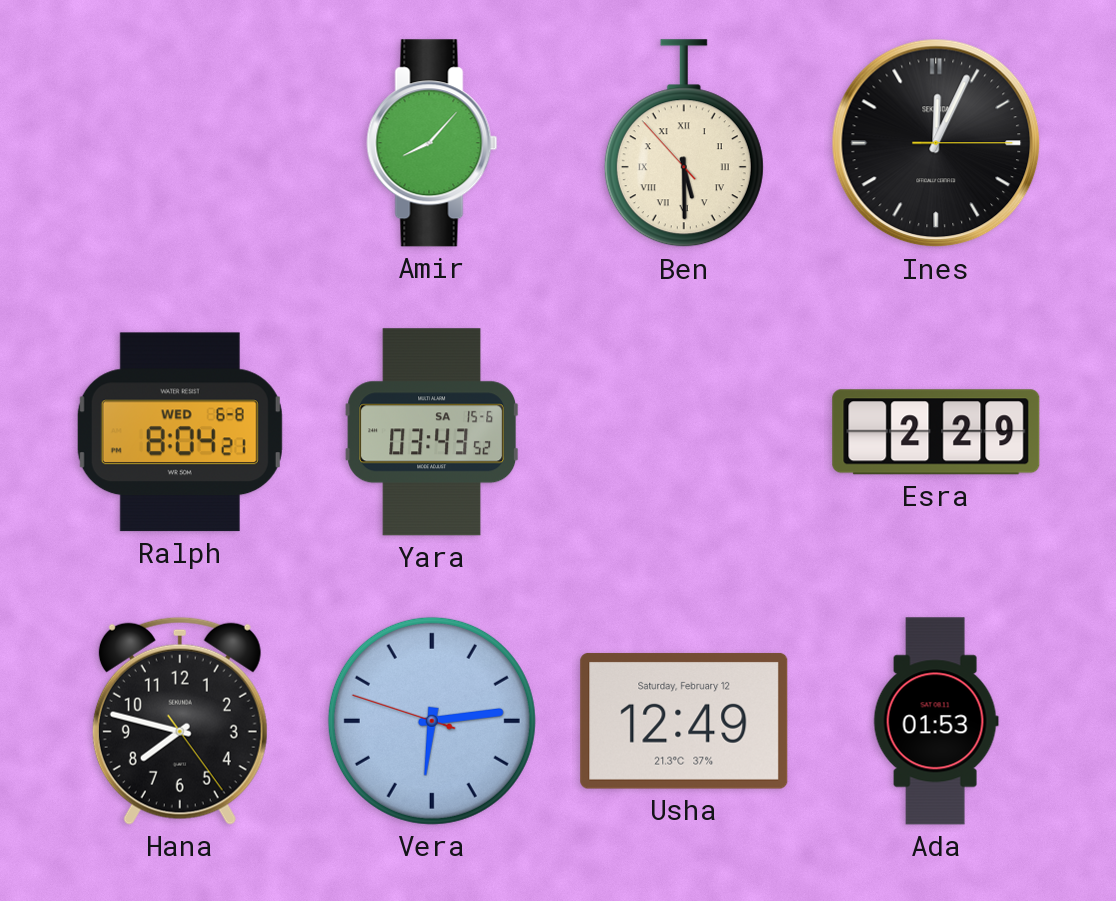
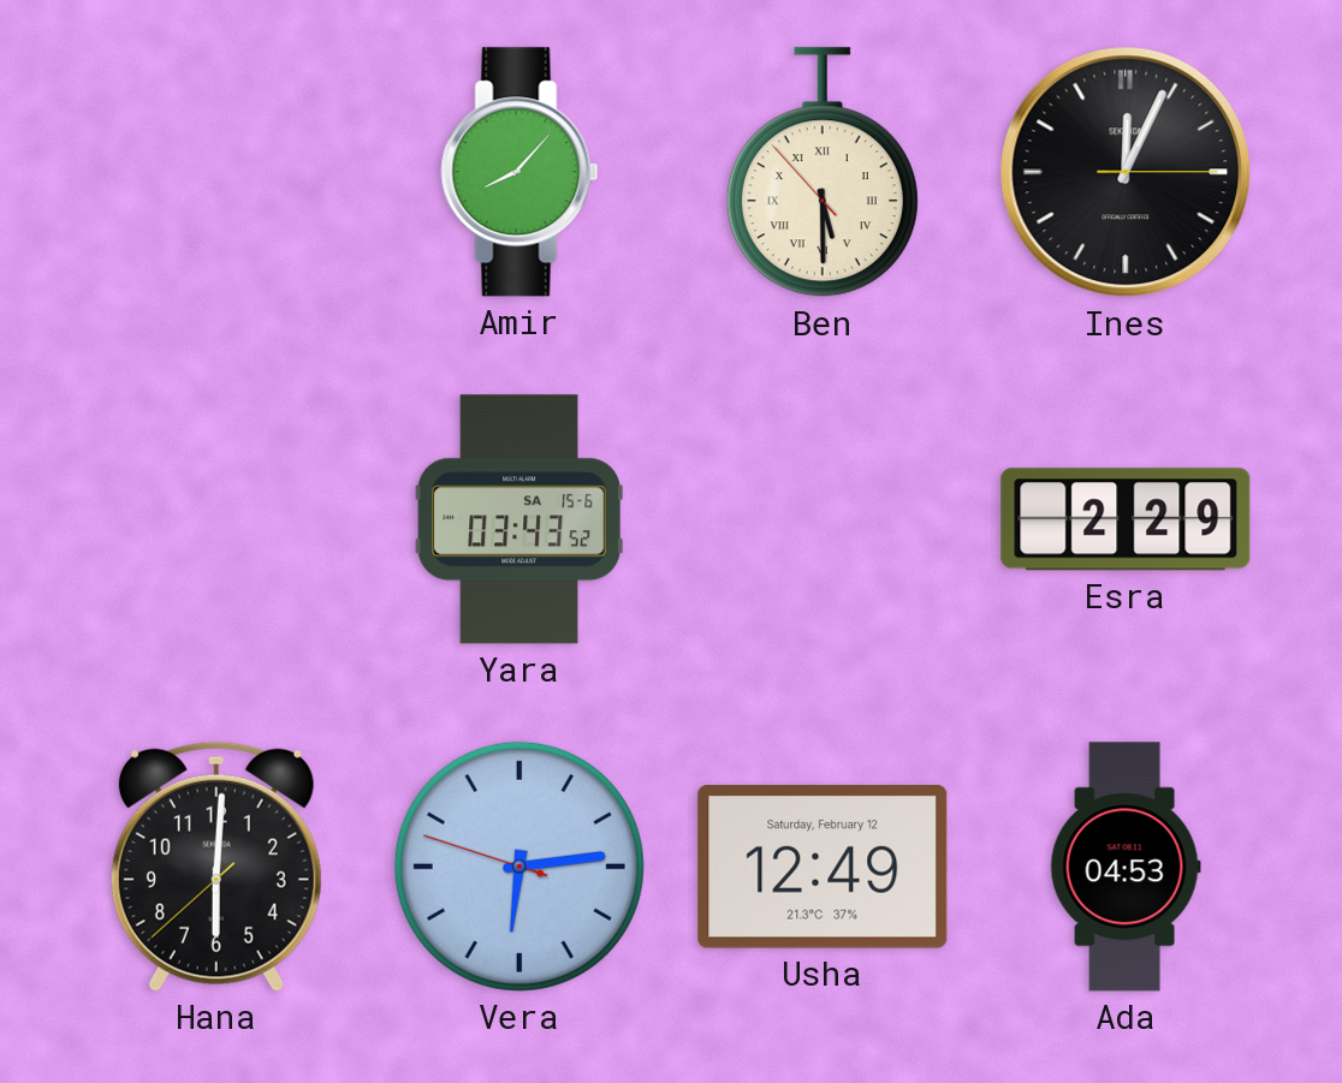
Ralph: 8:04 -> none (180, 432)
Hana: 7:47 -> 6:00 (216, 867)
Ada: 01:53 -> 04:53 (1126, 867)
